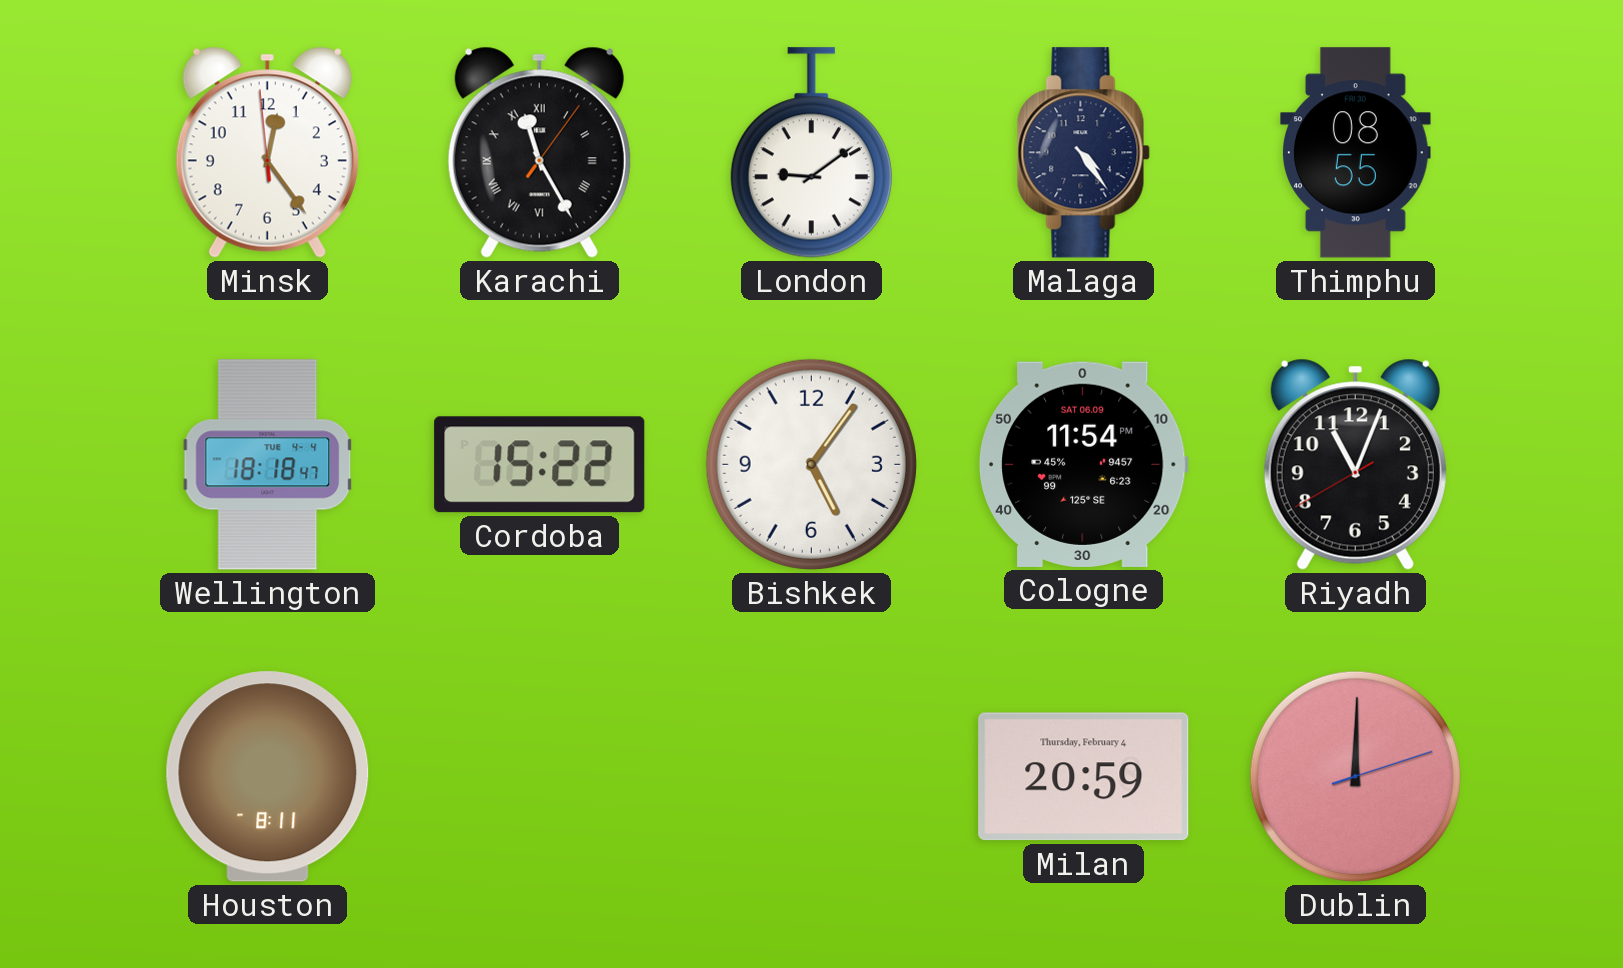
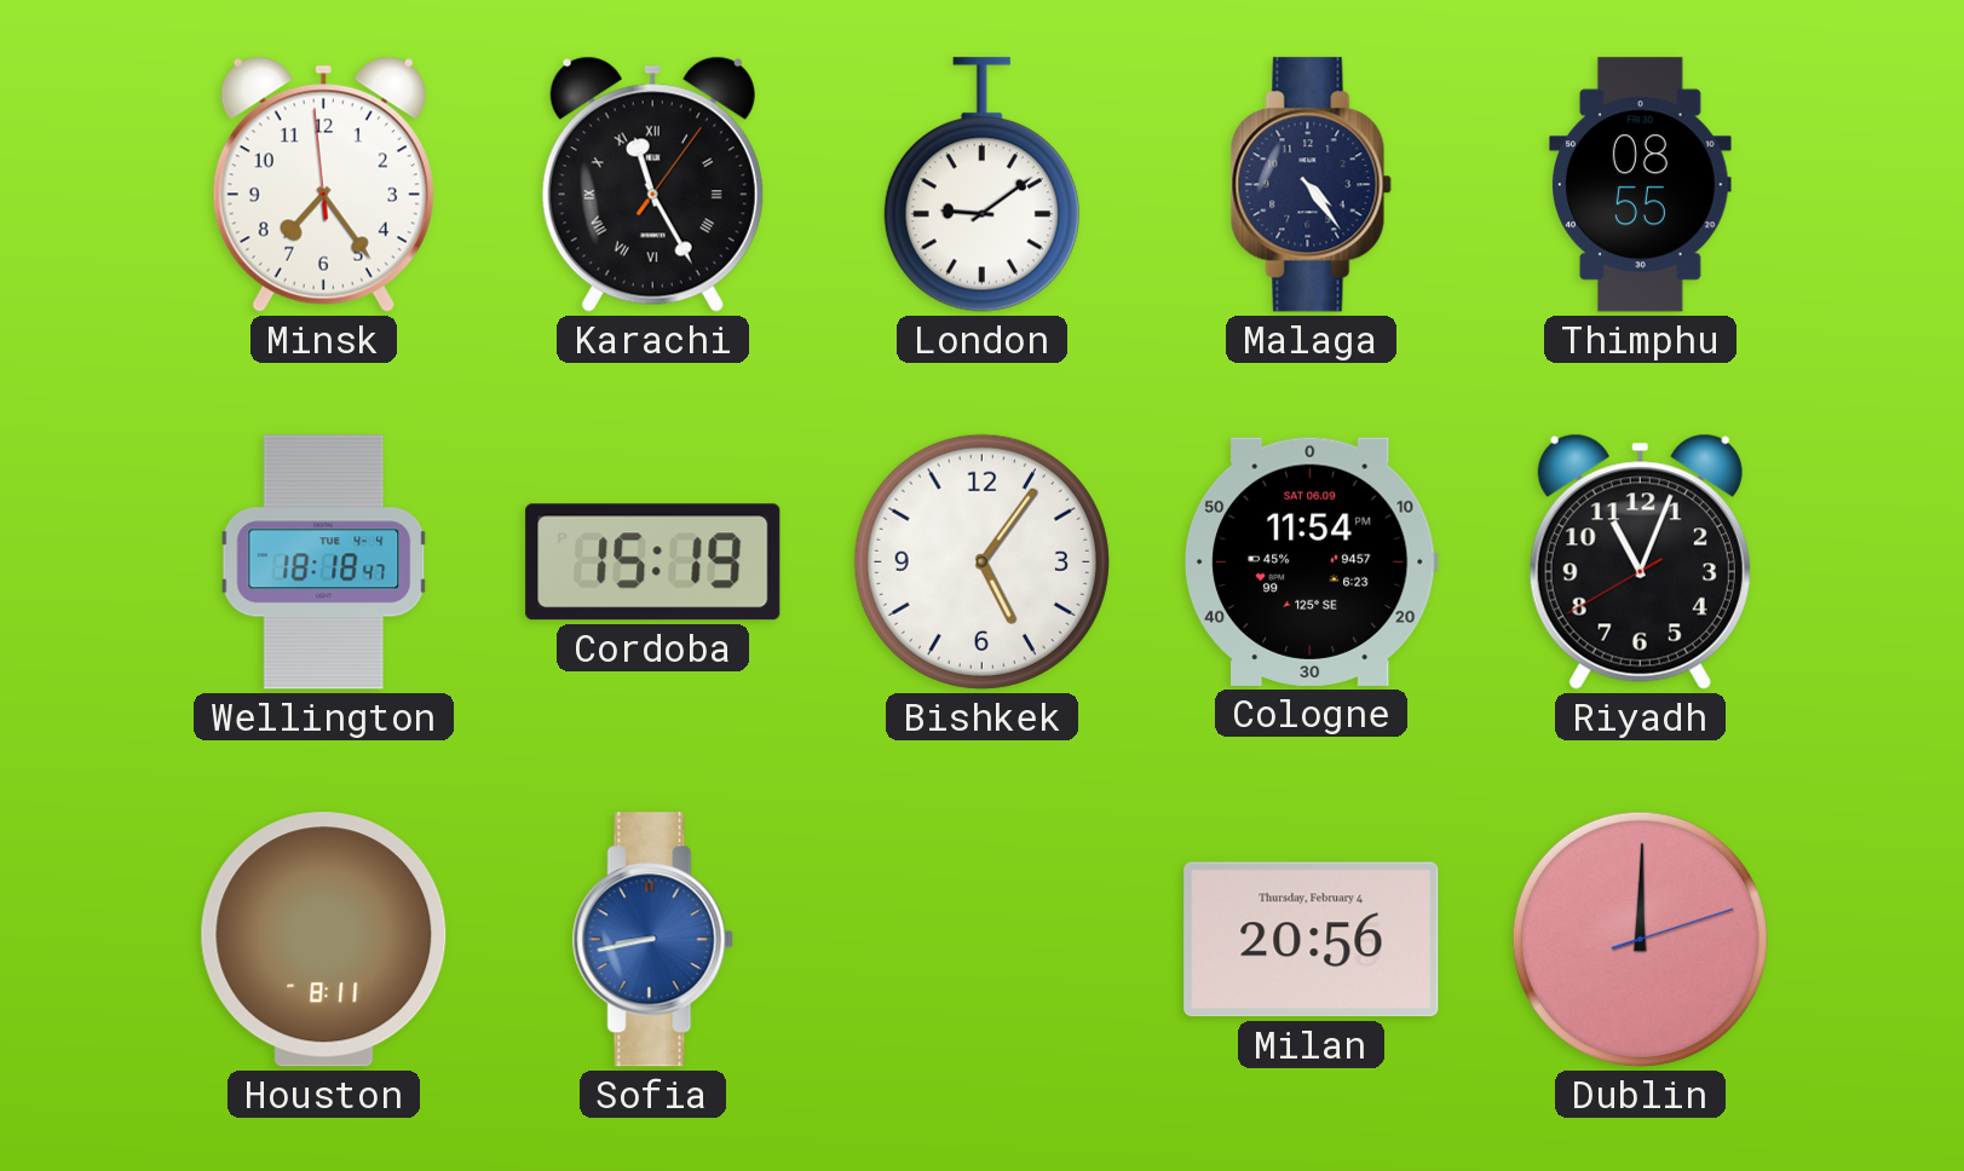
Minsk: 12:23 -> 7:23 (323, 184)
Cordoba: 15:22 -> 15:19 (653, 563)
Sofia: none -> 8:43 (652, 940)
Milan: 20:59 -> 20:56 (1312, 940)
